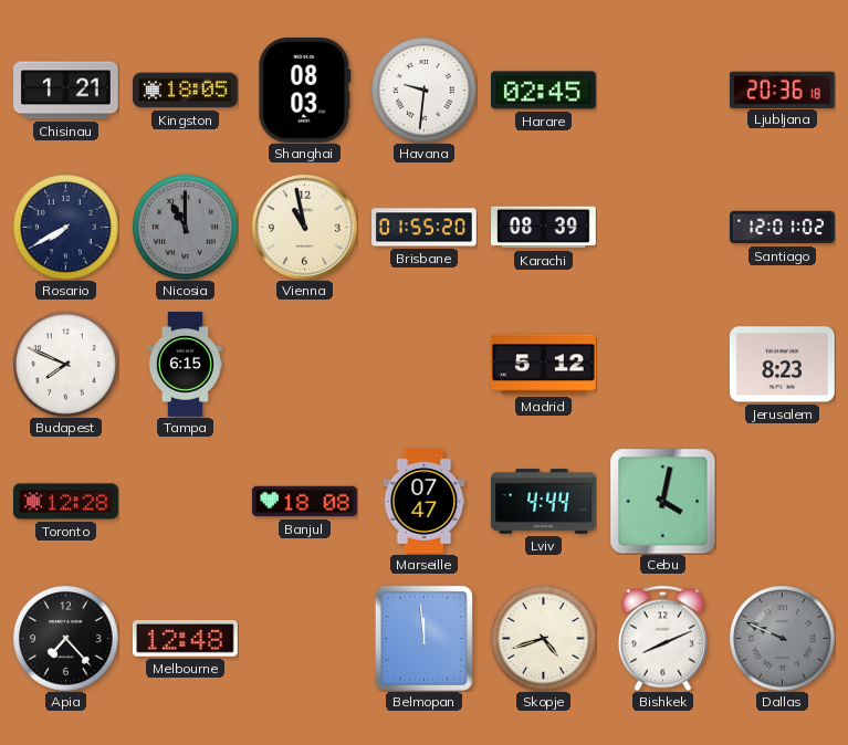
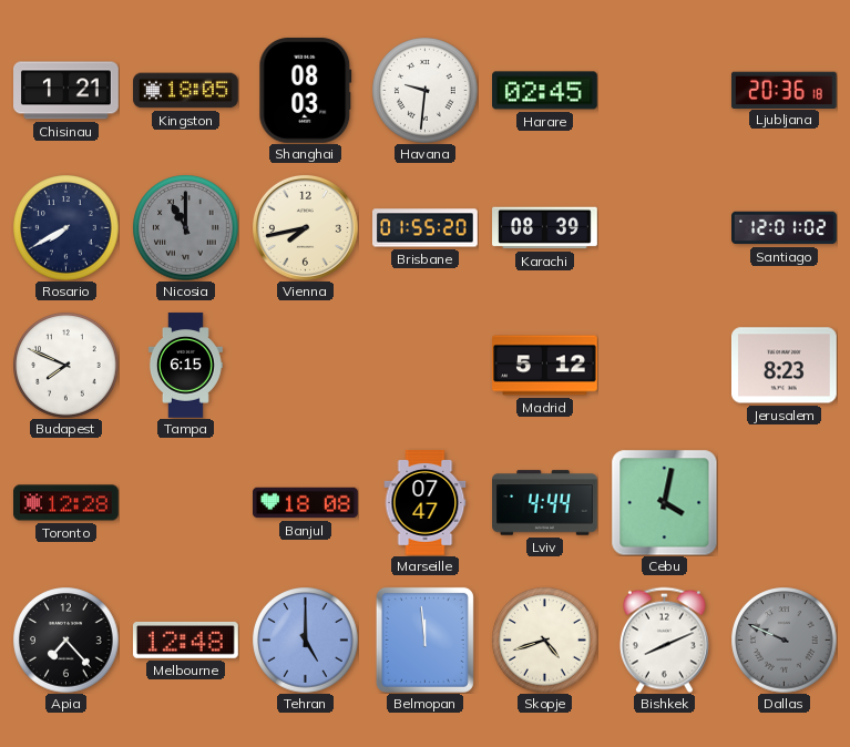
Vienna: 10:58 -> 7:43 (305, 227)
Tehran: none -> 5:00 (305, 639)
